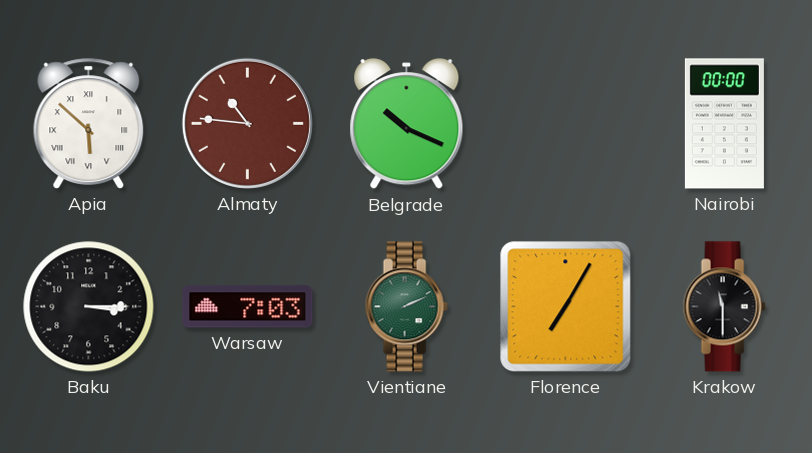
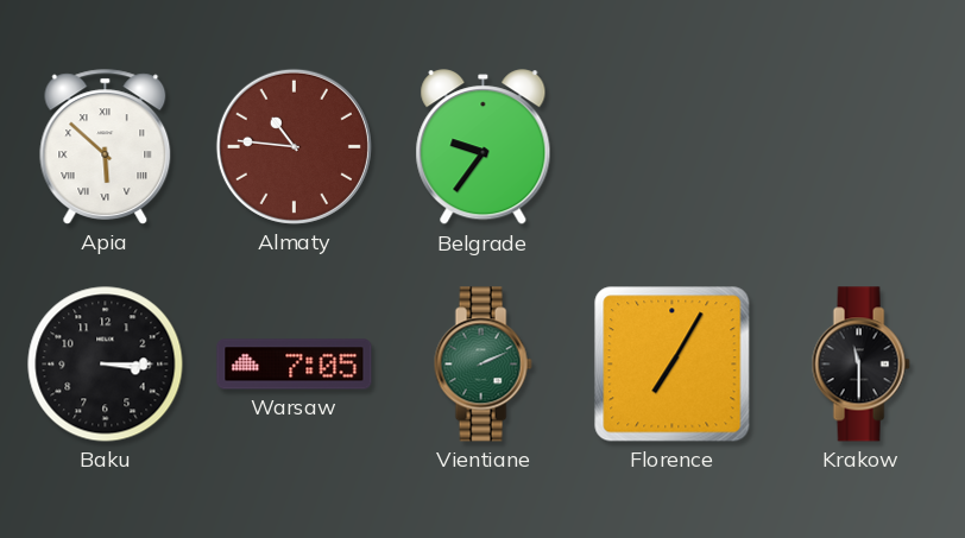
Belgrade: 10:19 -> 9:36 (484, 147)
Nairobi: 00:00 -> none (724, 124)
Warsaw: 7:03 -> 7:05 (295, 365)
